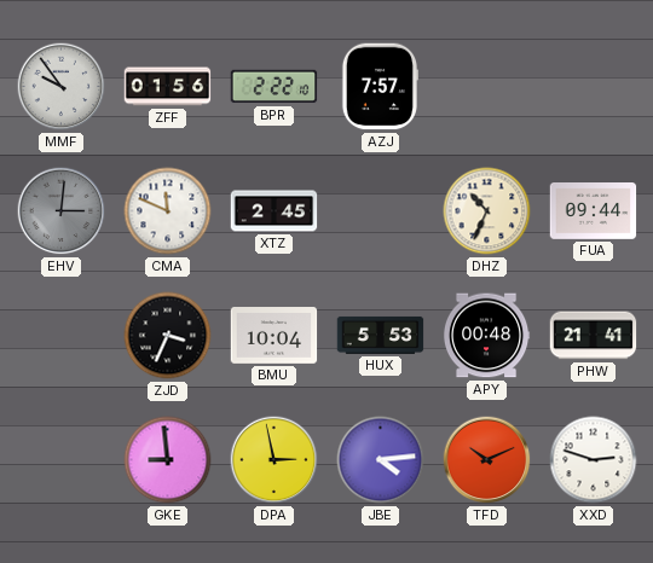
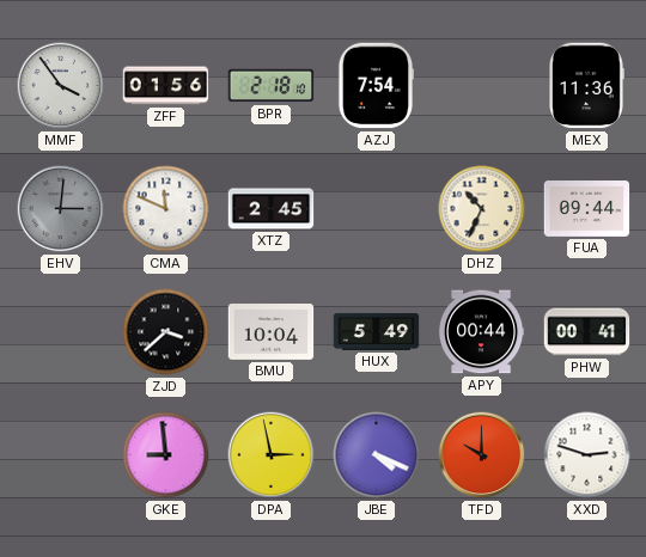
MMF: 9:54 -> 3:54 (61, 86)
BPR: 2:22 -> 2:18 (272, 86)
AZJ: 7:57 -> 7:54 (374, 86)
MEX: none -> 11:36 (586, 86)
ZJD: 3:34 -> 3:38 (166, 332)
HUX: 5:53 -> 5:49 (377, 331)
APY: 00:48 -> 00:44 (481, 332)
PHW: 21:41 -> 00:41 (587, 332)
JBE: 4:14 -> 4:19 (377, 455)
TFD: 10:11 -> 10:00 (482, 455)
